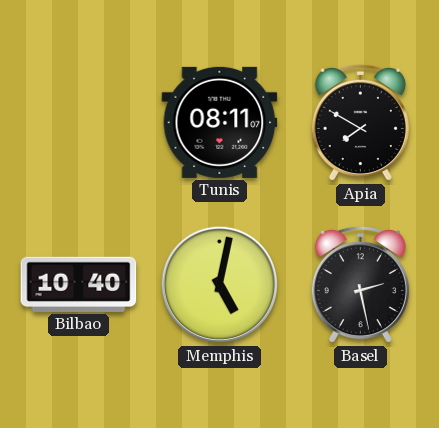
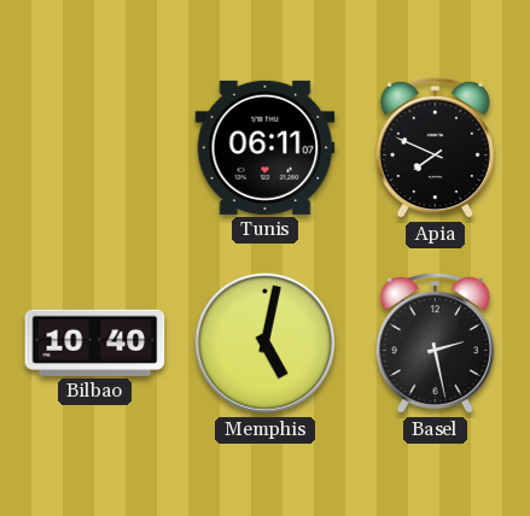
Tunis: 08:11 -> 06:11 (266, 147)
Apia: 7:50 -> 7:49 (435, 148)
